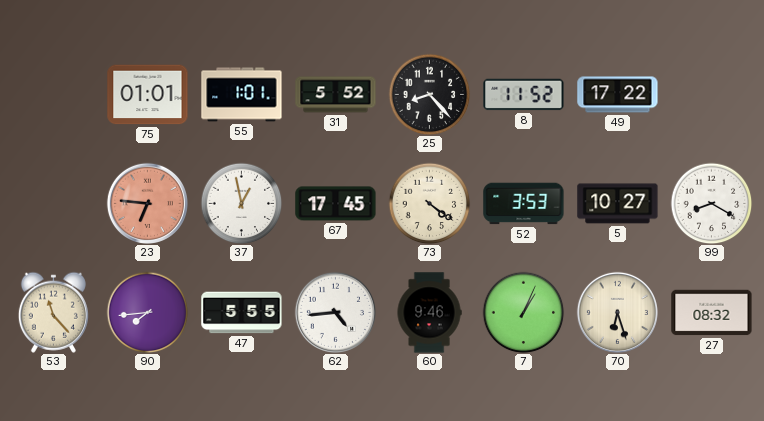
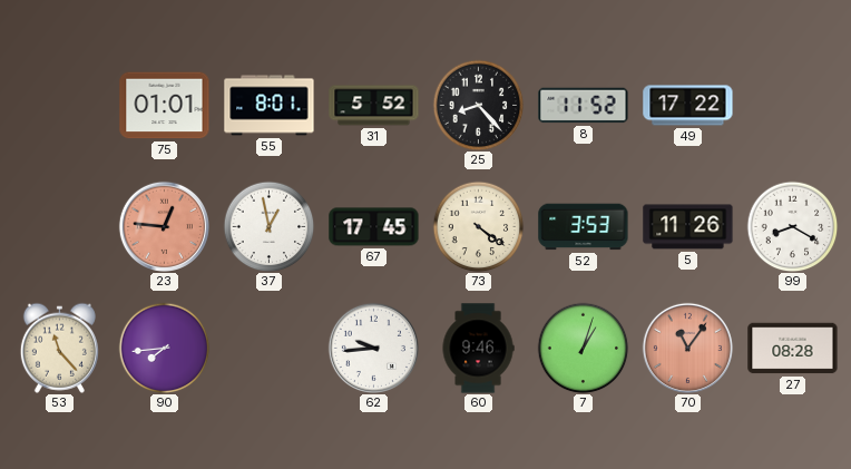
55: 1:01 -> 8:01 (270, 106)
23: 6:46 -> 12:46 (164, 226)
5: 10:27 -> 11:26 (688, 227)
47: 5:55 -> none (242, 313)
62: 4:44 -> 9:44 (373, 348)
7: 1:04 -> 1:03 (583, 348)
70: 6:27 -> 11:06 (687, 348)
70 dial: cream -> salmon (687, 348)
27: 08:32 -> 08:28 (793, 349)
